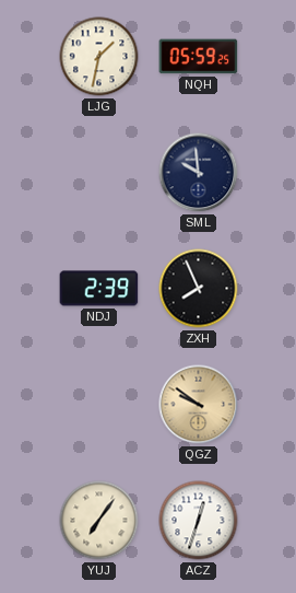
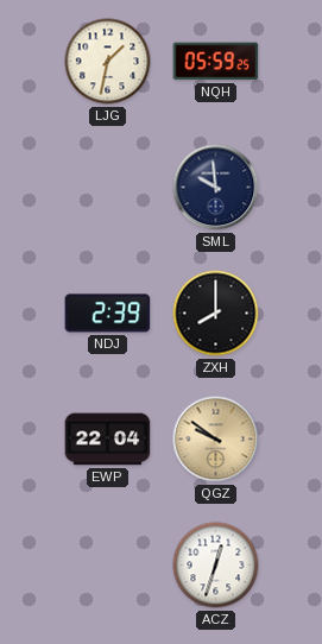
ZXH: 7:56 -> 8:00 (216, 314)
EWP: none -> 22:04 (108, 440)
YUJ: 7:06 -> none (99, 521)
